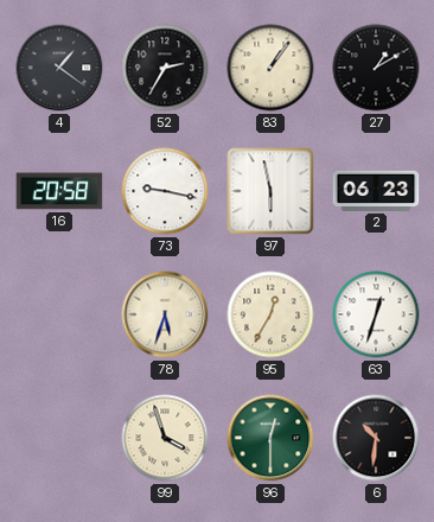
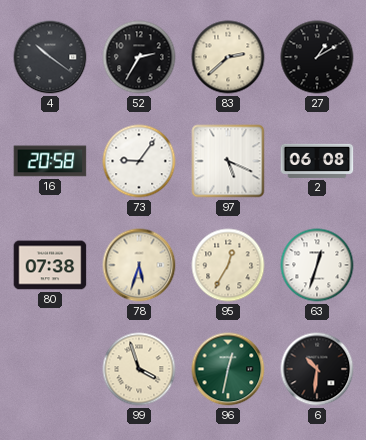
4: 1:21 -> 10:21 (50, 57)
83: 1:06 -> 2:38 (228, 57)
73: 9:17 -> 9:06 (139, 161)
97: 5:58 -> 5:19 (228, 161)
2: 06:23 -> 06:08 (317, 161)
80: none -> 07:38 (50, 265)
96: 12:30 -> 12:32 (228, 369)
